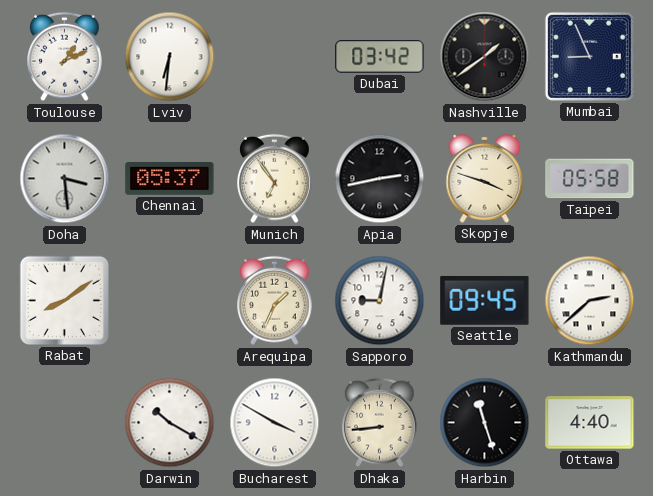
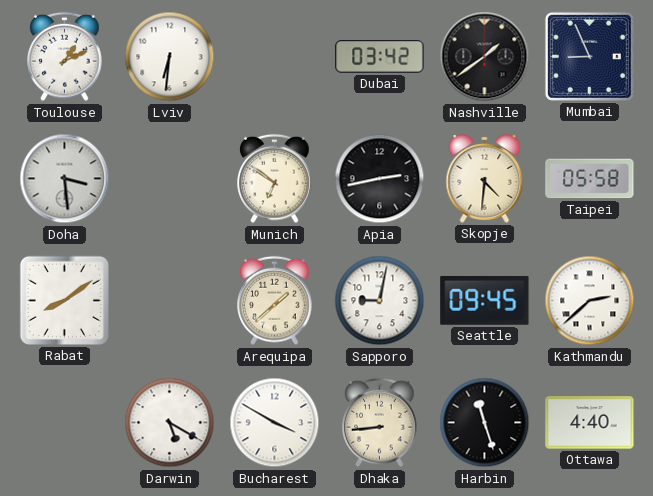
Chennai: 05:37 -> none (170, 178)
Munich: 6:54 -> 6:51 (275, 179)
Skopje: 3:48 -> 4:31 (485, 179)
Arequipa: 1:34 -> 1:38 (275, 301)
Darwin: 10:20 -> 5:20 (170, 423)
